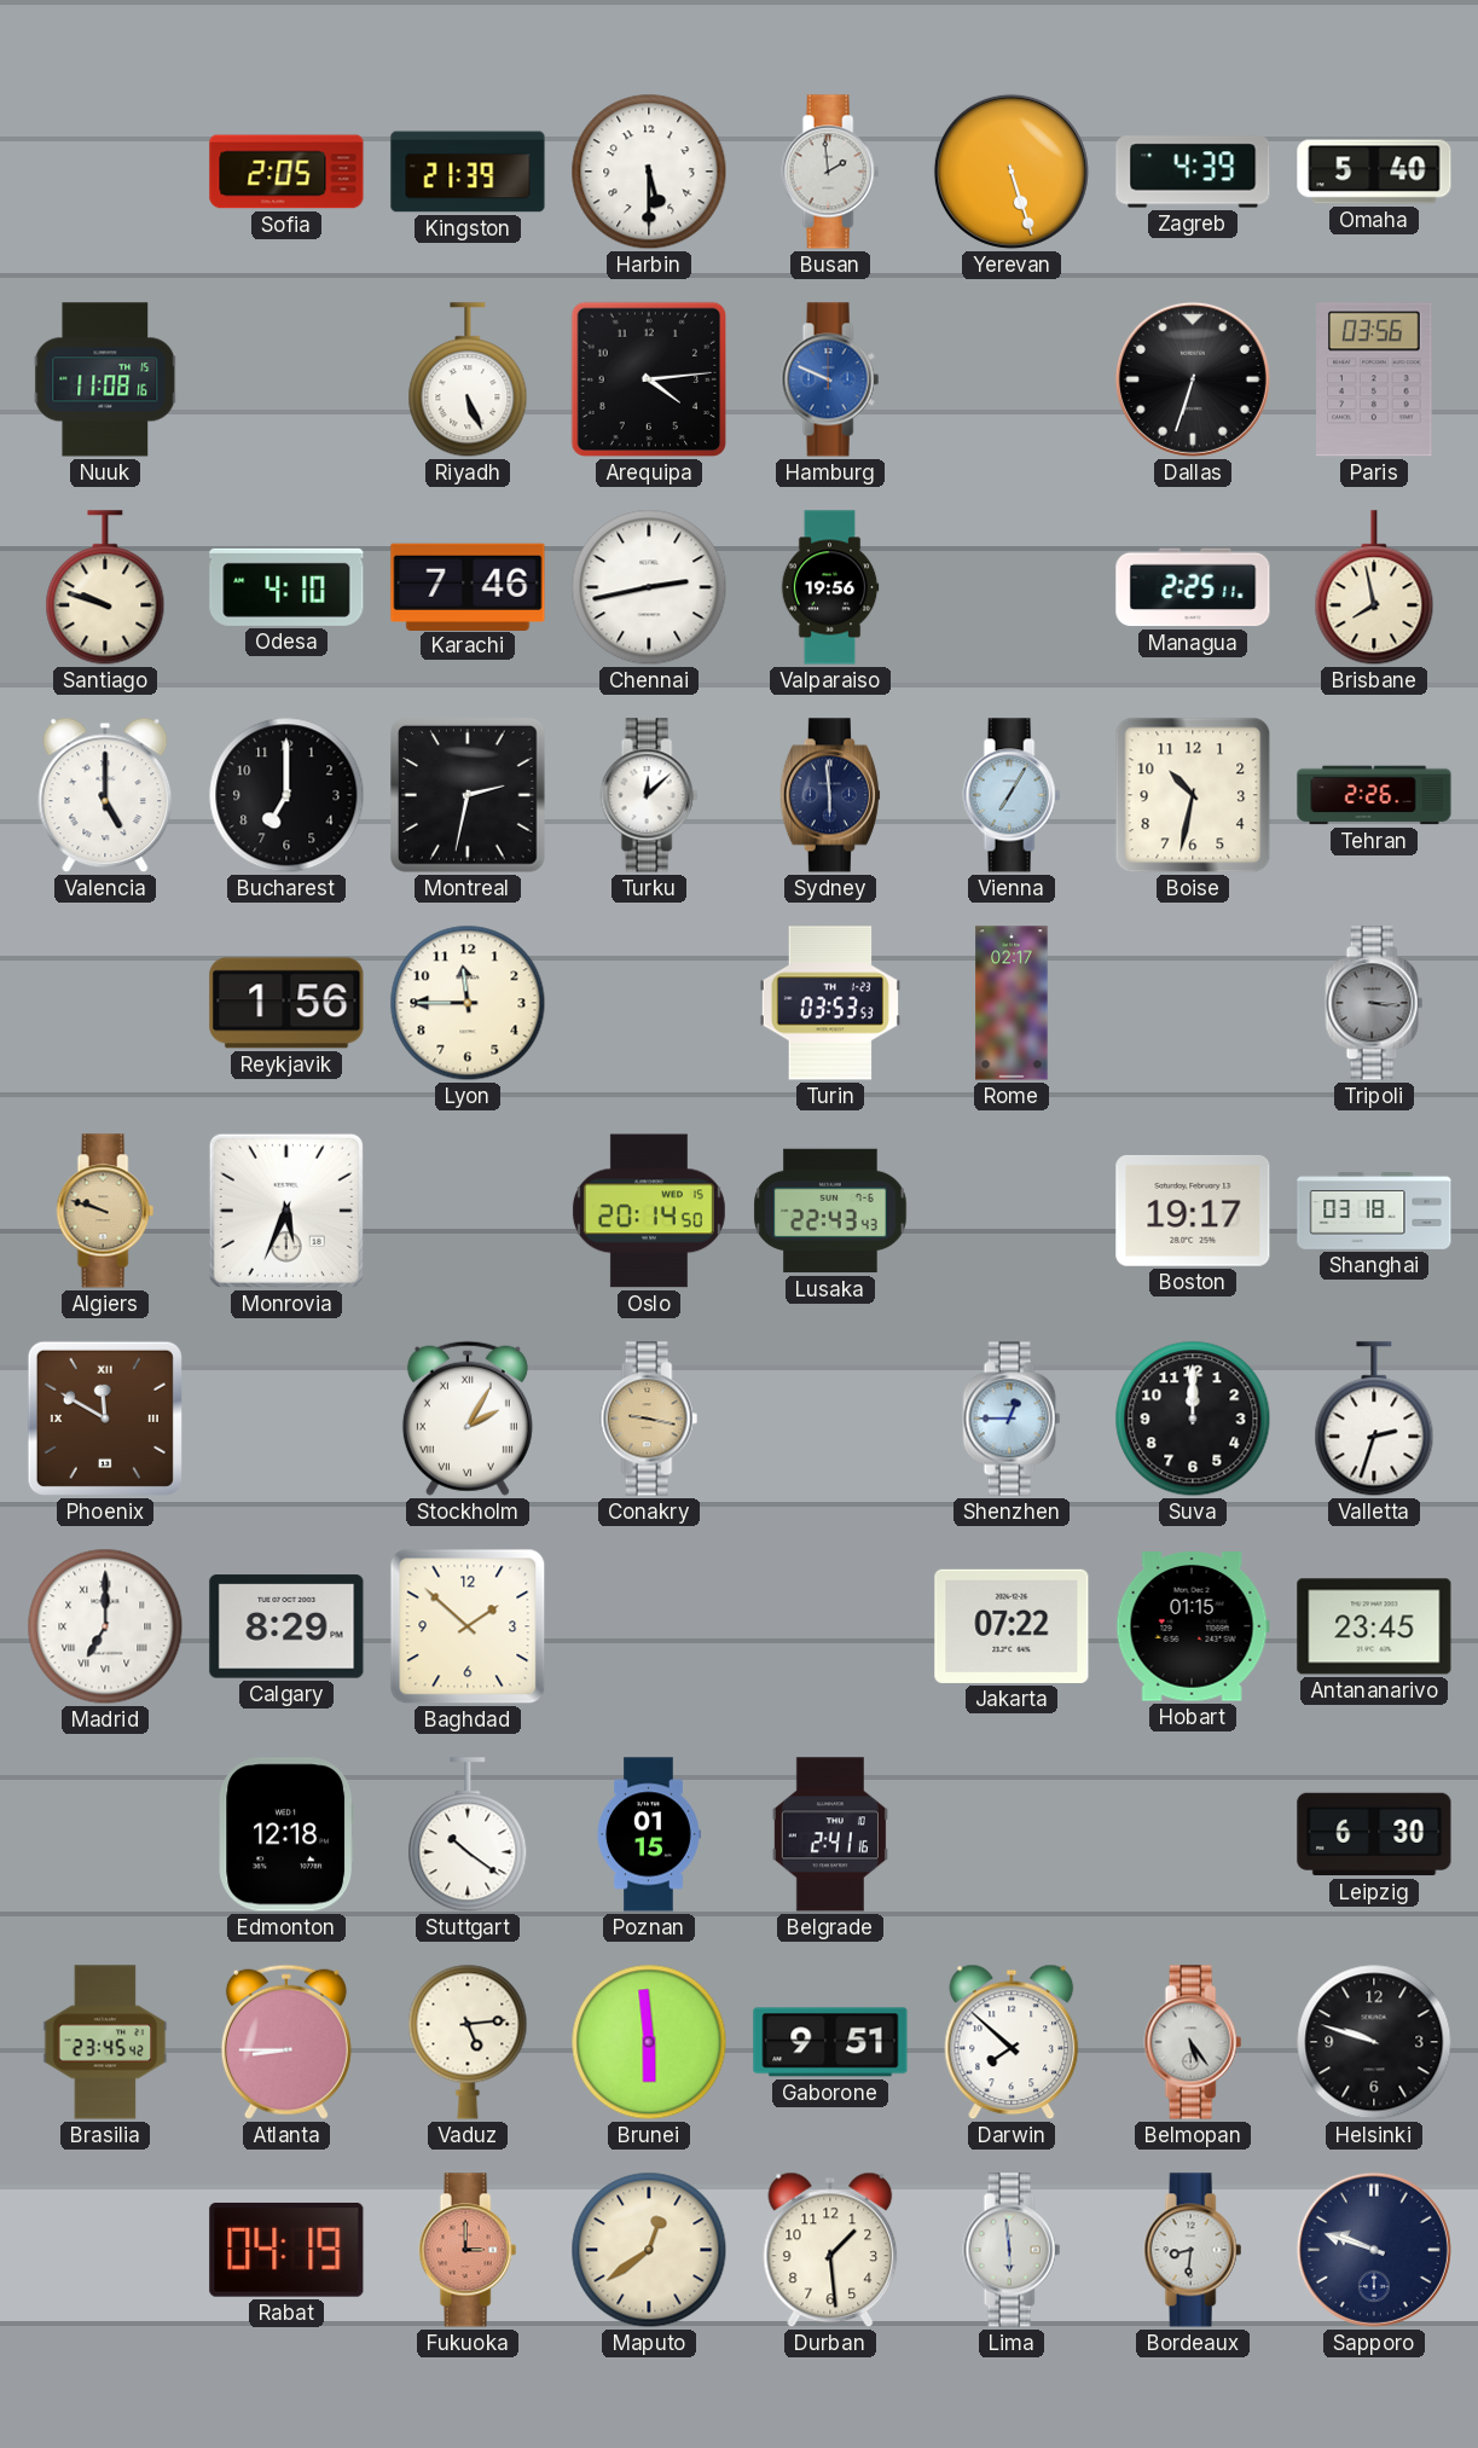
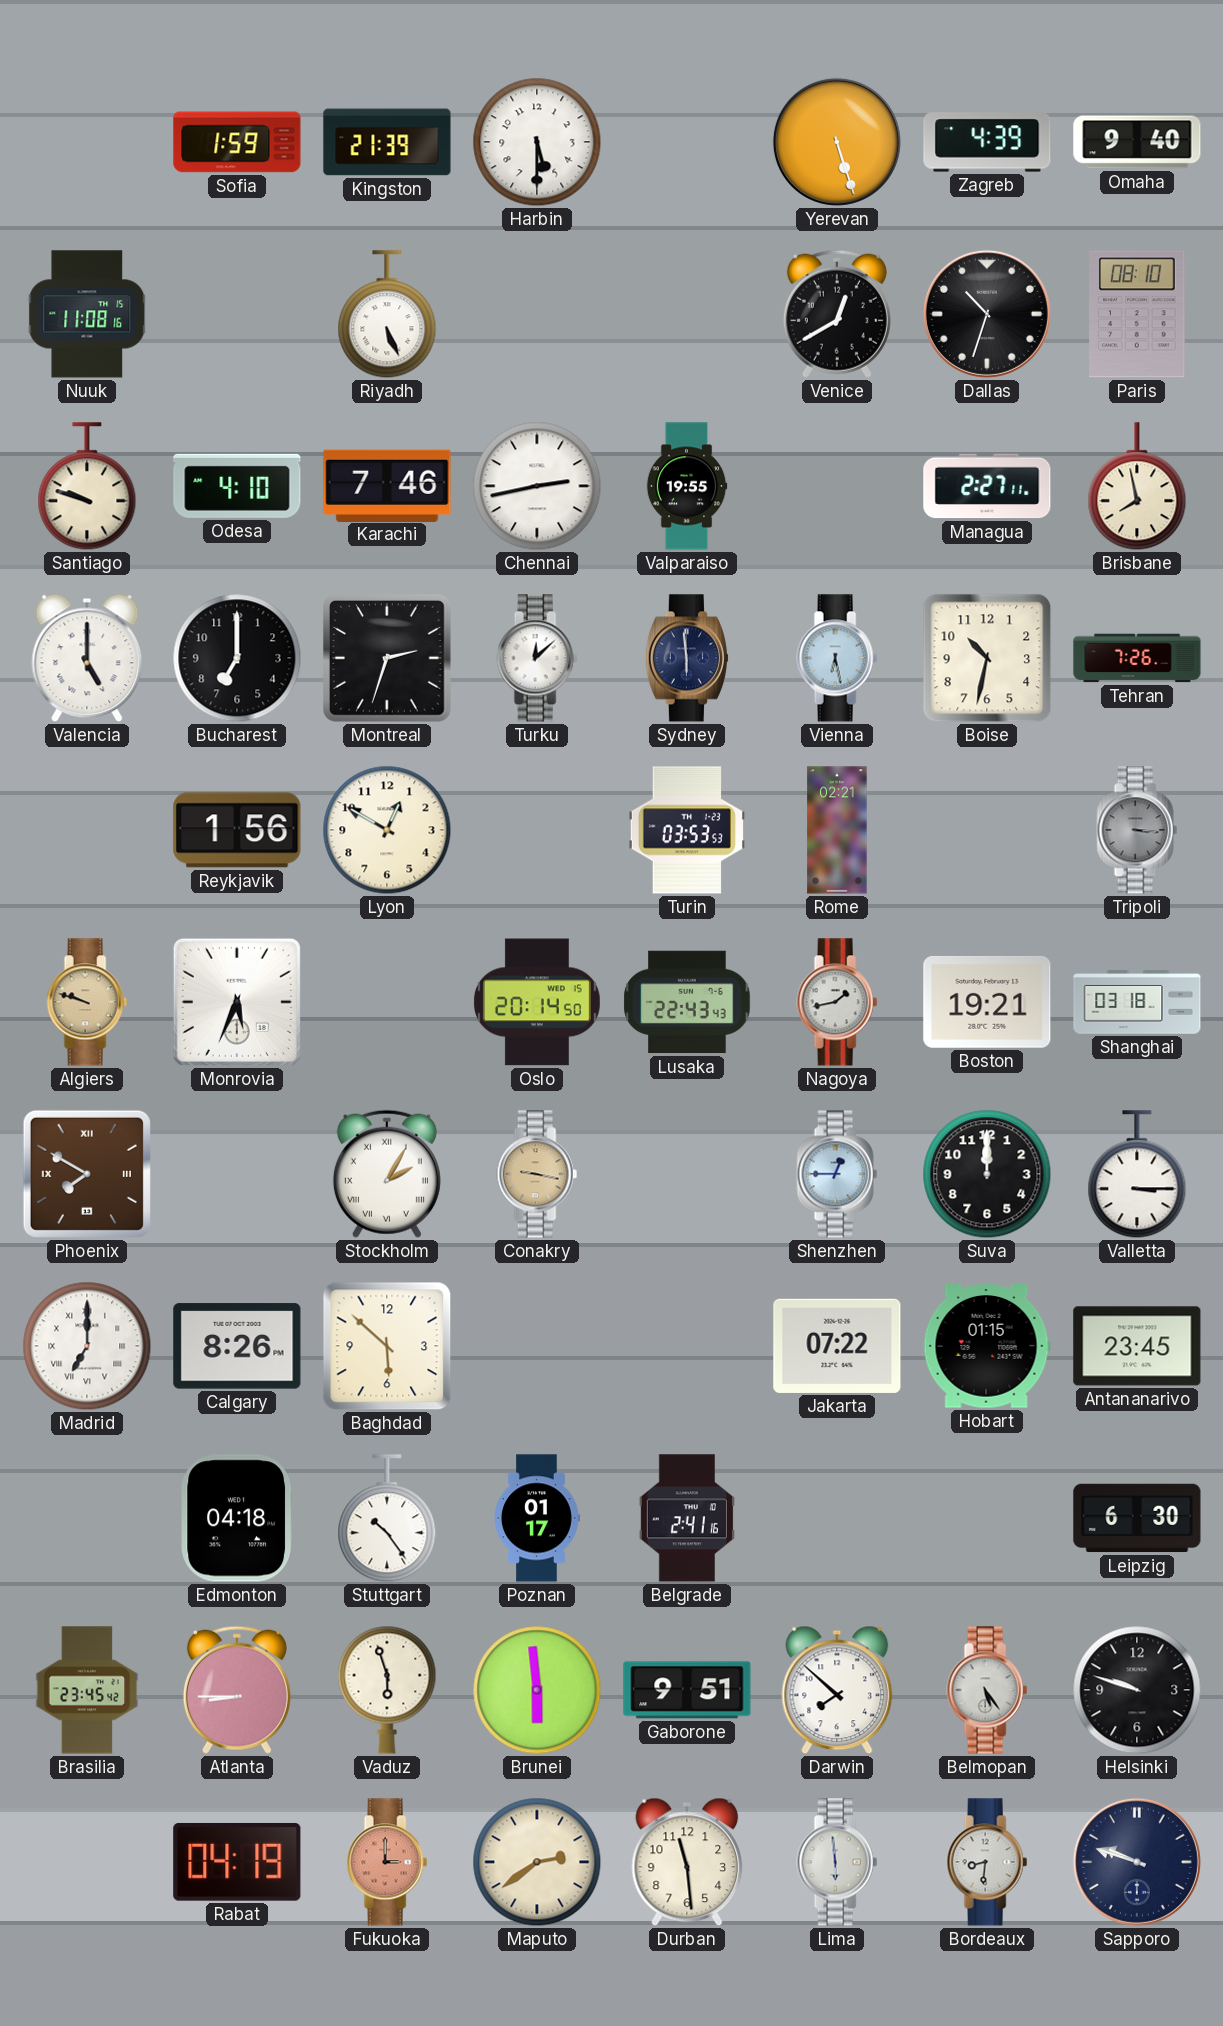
Sofia: 2:05 -> 1:59 (237, 142)
Busan: 1:59 -> none (830, 172)
Omaha: 5:40 -> 9:40 (1137, 142)
Arequipa: 4:14 -> none (649, 379)
Hamburg: 9:49 -> none (830, 379)
Venice: none -> 12:40 (837, 314)
Dallas: 6:33 -> 10:33 (987, 314)
Paris: 03:56 -> 08:10 (1138, 314)
Valparaiso: 19:56 -> 19:55 (687, 486)
Managua: 2:25 -> 2:27 (987, 486)
Montreal: 2:32 -> 2:33 (388, 659)
Vienna: 7:05 -> 6:28 (837, 658)
Tehran: 2:26 -> 7:26 (1137, 658)
Lyon: 11:45 -> 12:50 (387, 830)
Rome: 02:17 -> 02:21 (837, 830)
Nagoya: none -> 1:43 (837, 1002)
Boston: 19:17 -> 19:21 (987, 1002)
Phoenix: 11:50 -> 7:50 (87, 1174)
Valletta: 2:33 -> 3:15 (1137, 1175)
Calgary: 8:29 -> 8:26 (237, 1346)
Baghdad: 1:52 -> 5:52 (387, 1346)
Edmonton: 12:18 -> 04:18 (236, 1518)
Stuttgart: 10:21 -> 10:24 (387, 1519)
Poznan: 01:15 -> 01:17 (537, 1518)
Vaduz: 5:14 -> 5:57 (387, 1690)
Maputo: 12:39 -> 2:39 (537, 1862)
Durban: 1:29 -> 11:29 (687, 1862)
